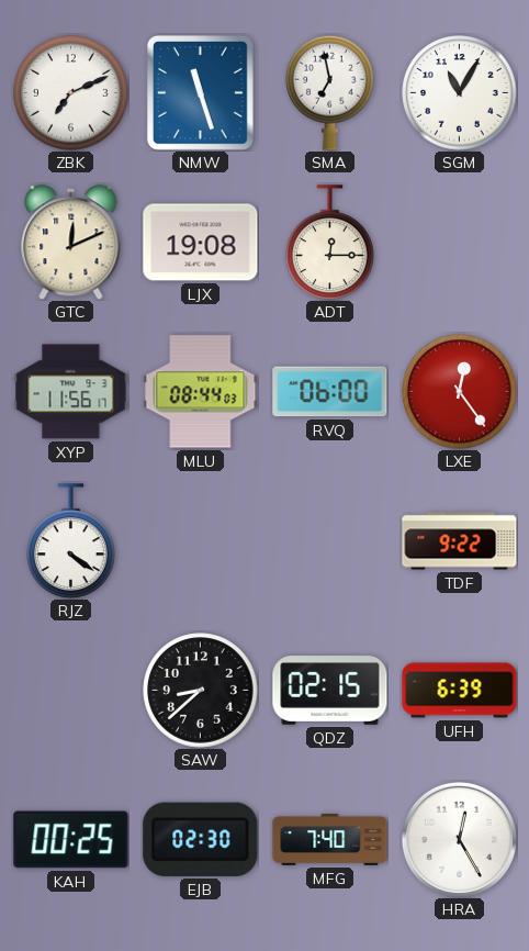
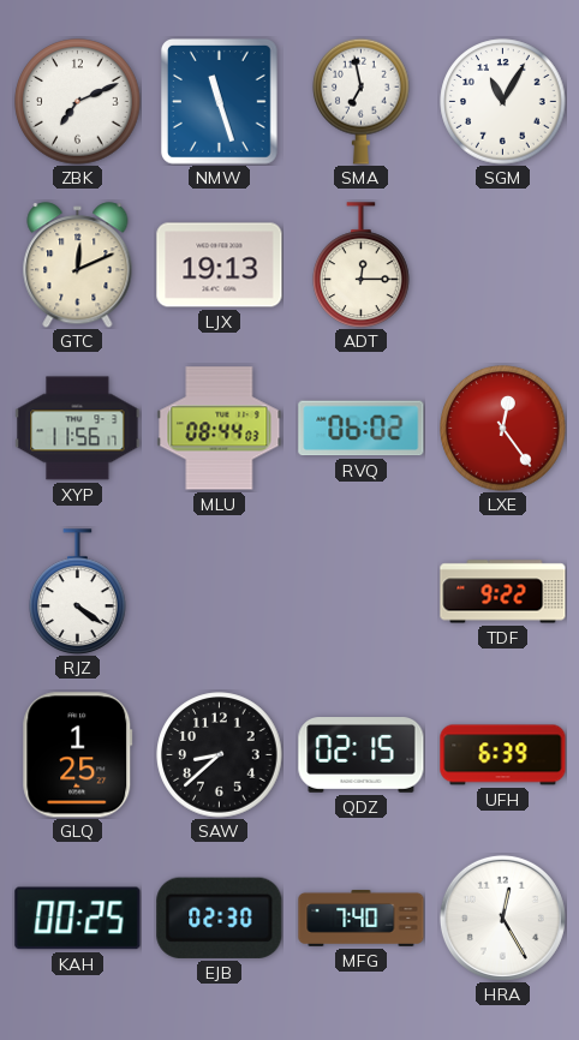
LJX: 19:08 -> 19:13 (220, 265)
RVQ: 06:00 -> 06:02 (362, 429)
GLQ: none -> 1:25 (78, 755)
